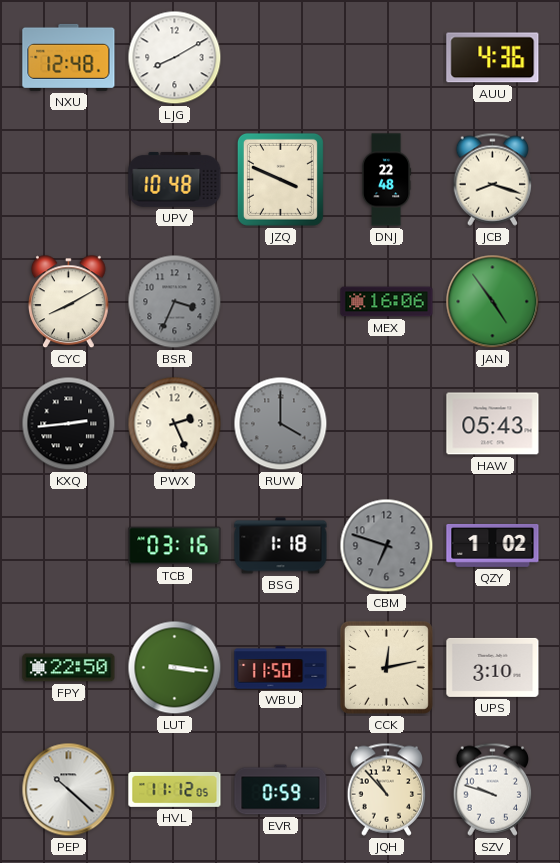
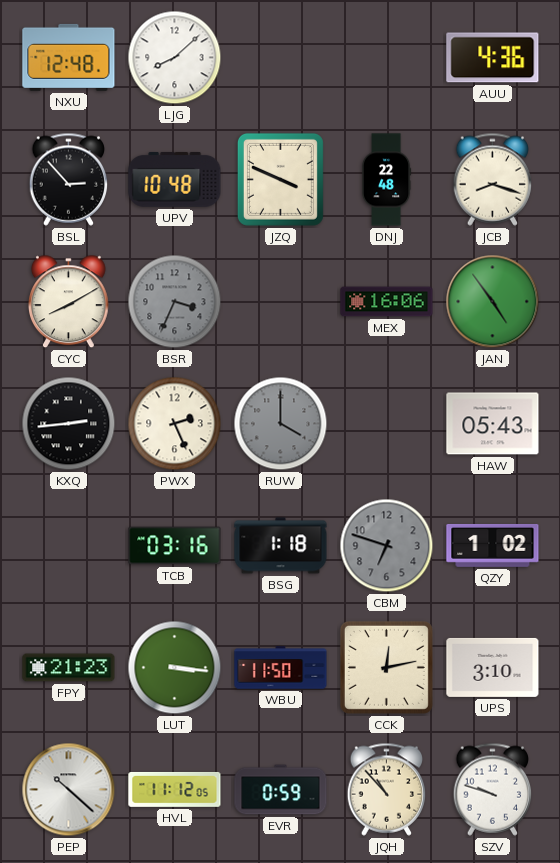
LJG: 8:10 -> 8:08 (175, 58)
BSL: none -> 2:53 (69, 179)
FPY: 22:50 -> 21:23 (69, 668)
